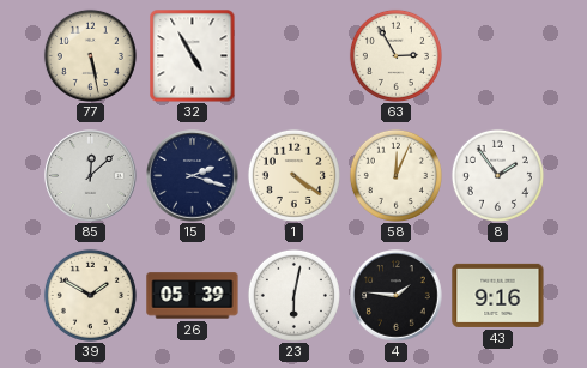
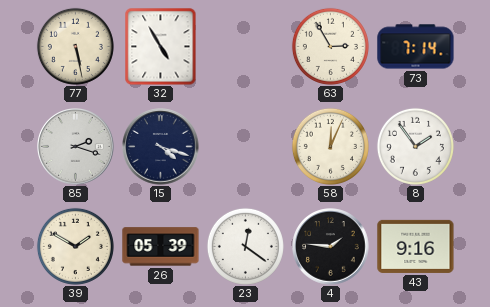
73: none -> 7:14 (416, 47)
85: 12:08 -> 2:18 (76, 147)
15: 2:18 -> 4:18 (161, 147)
1: 4:21 -> none (293, 175)
23: 6:02 -> 12:21 (245, 246)
